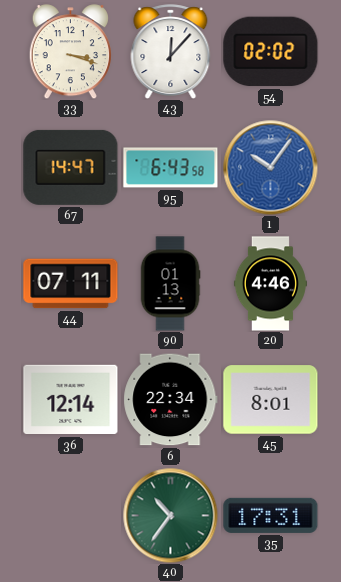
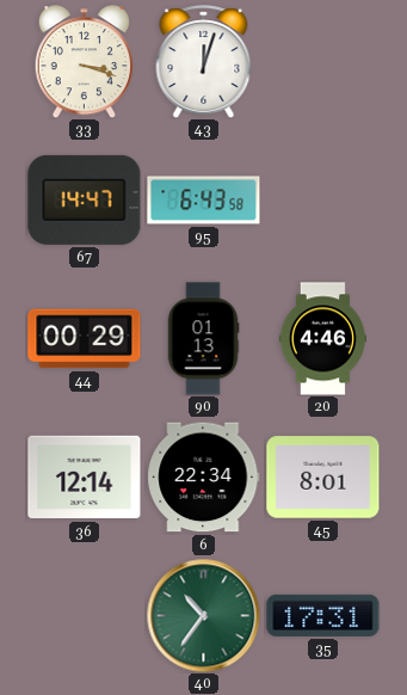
43: 12:07 -> 12:03 (204, 61)
54: 02:02 -> none (271, 52)
1: 10:06 -> none (270, 167)
44: 07:11 -> 00:29 (85, 339)
